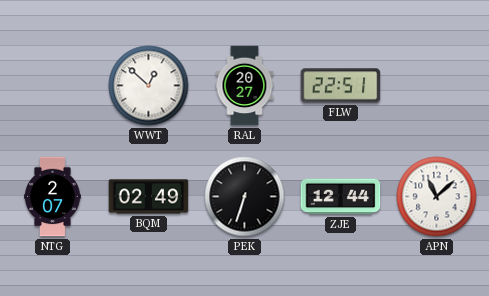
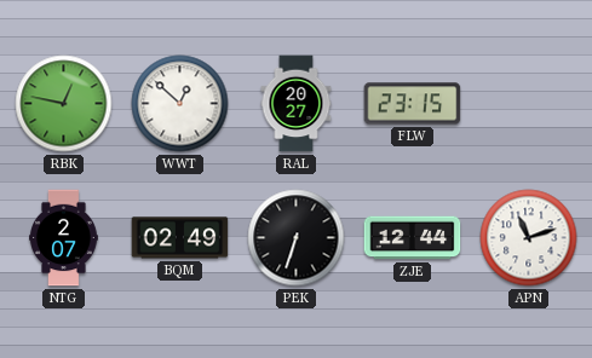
RBK: none -> 12:47 (64, 104)
FLW: 22:51 -> 23:15 (413, 104)
APN: 11:08 -> 11:12 (529, 238)
